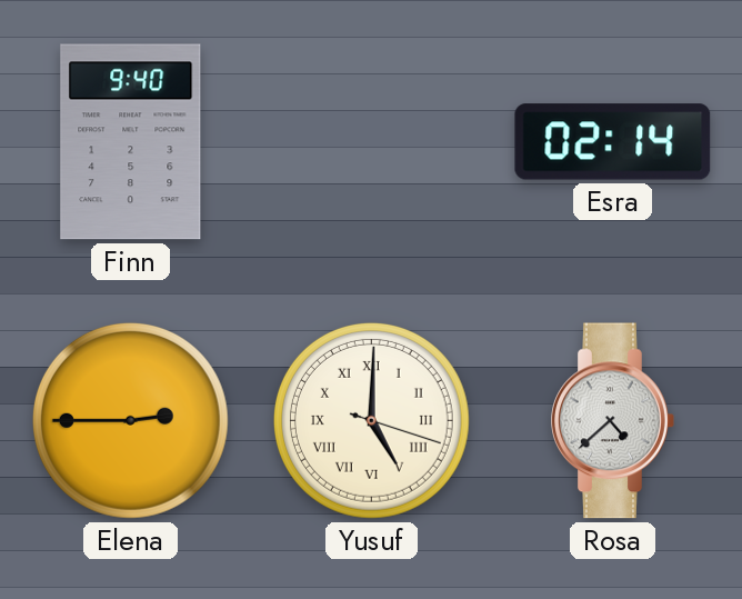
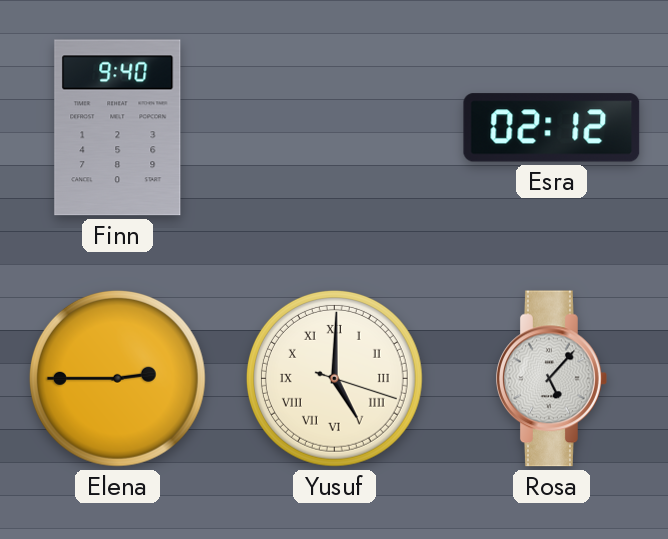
Esra: 02:14 -> 02:12 (552, 128)
Rosa: 4:38 -> 5:07 (552, 379)
